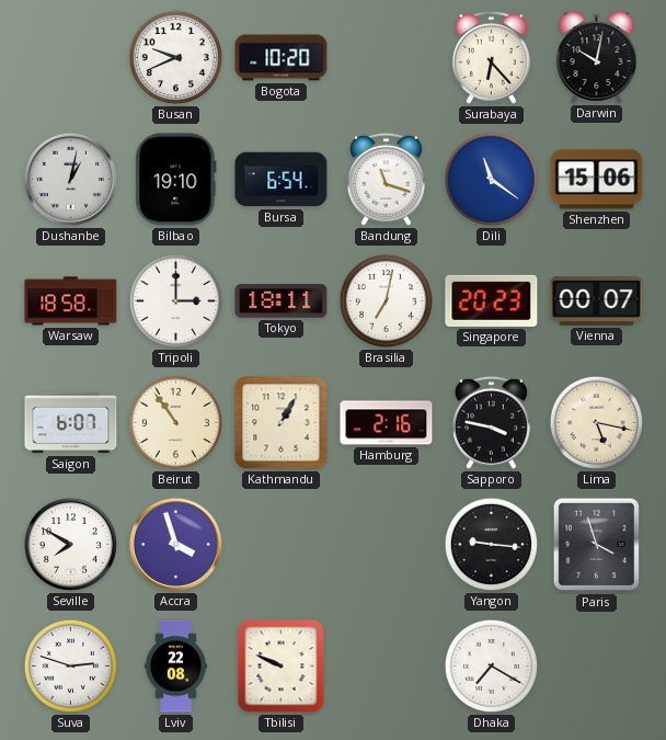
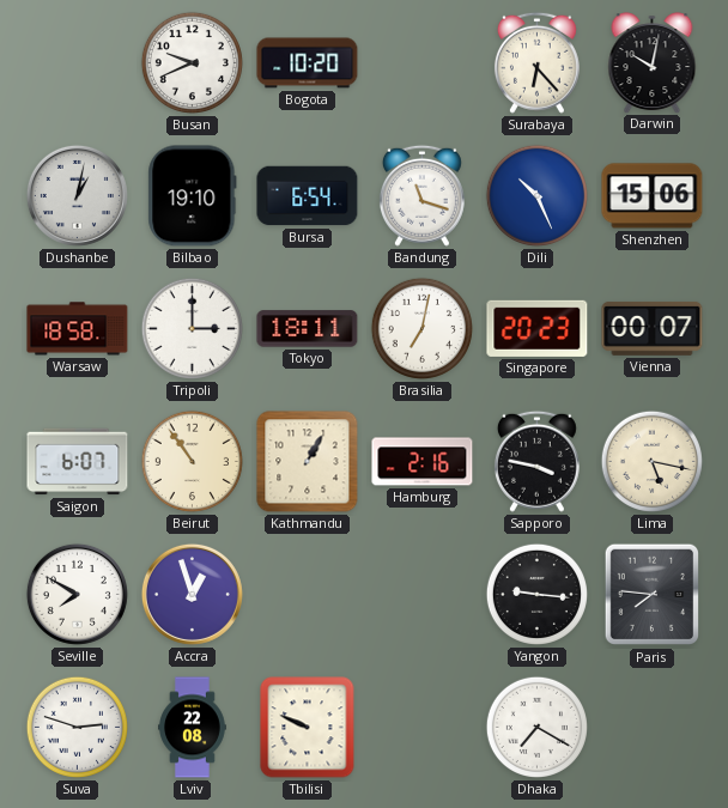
Dili: 11:21 -> 10:26 (536, 195)
Accra: 3:57 -> 12:57 (192, 594)
Paris: 3:57 -> 7:46 (651, 595)
